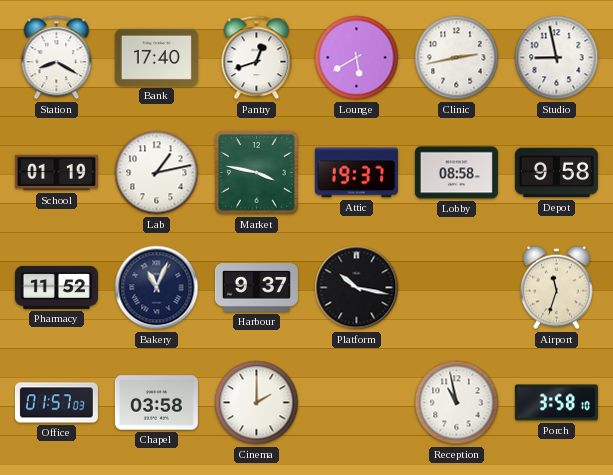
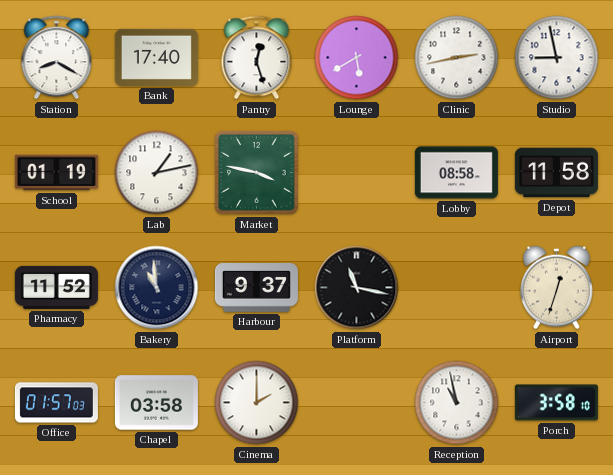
Pantry: 12:42 -> 12:27 (257, 58)
Attic: 19:37 -> none (356, 173)
Depot: 9:58 -> 11:58 (556, 173)
Bakery: 11:04 -> 10:59 (157, 288)
Platform: 10:17 -> 11:17 (357, 288)
Airport: 11:33 -> 12:33 (557, 288)
